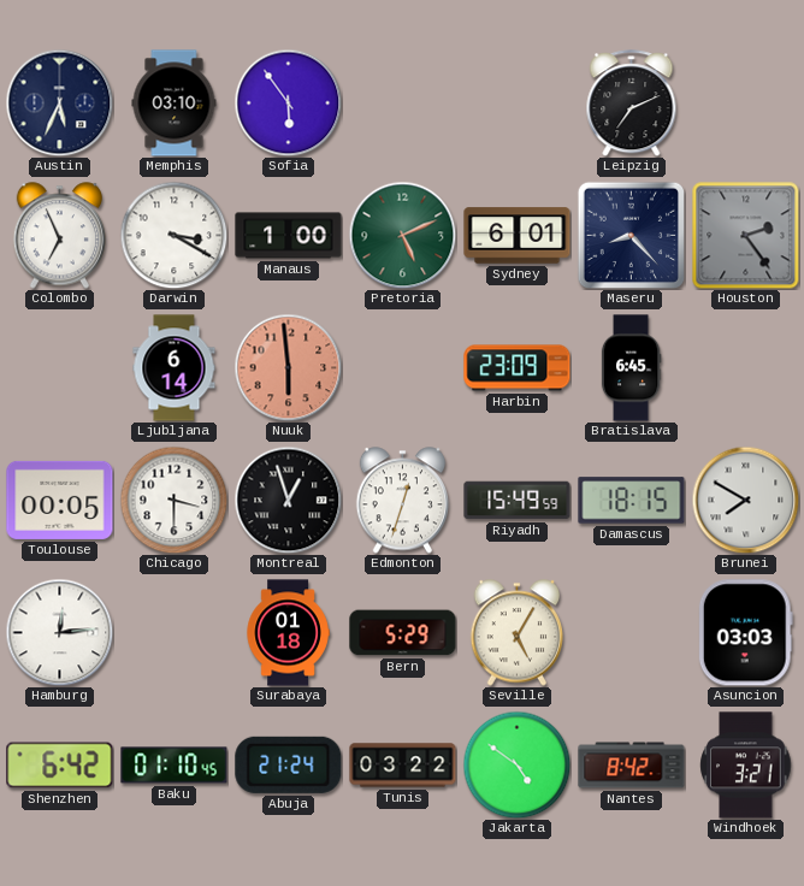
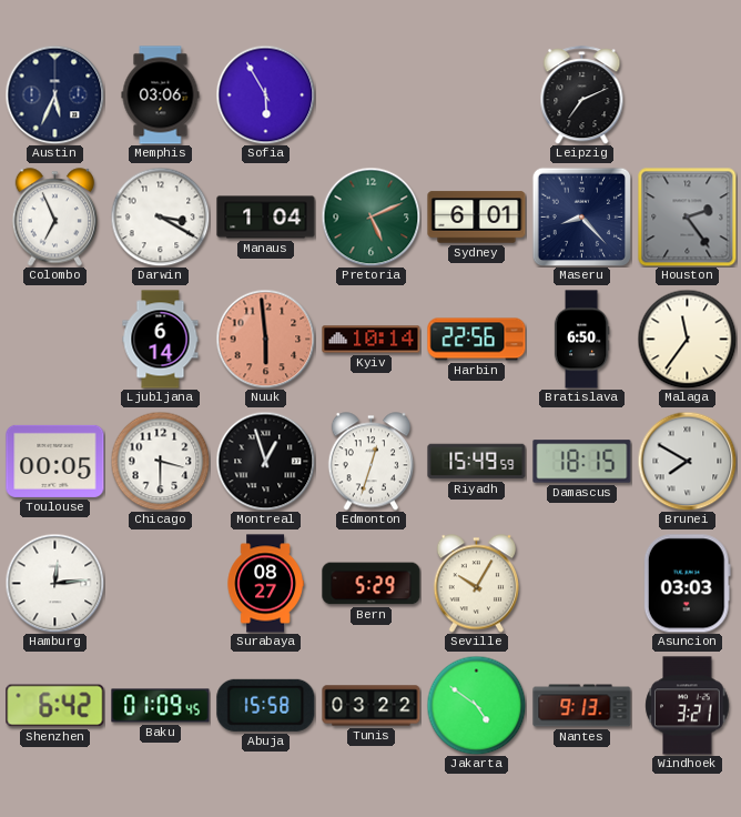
Memphis: 03:10 -> 03:06 (161, 95)
Sofia: 5:54 -> 5:55 (265, 94)
Manaus: 1:00 -> 1:04 (266, 218)
Kyiv: none -> 10:14 (372, 340)
Harbin: 23:09 -> 22:56 (477, 340)
Bratislava: 6:45 -> 6:50 (581, 340)
Malaga: none -> 11:36 (687, 339)
Surabaya: 01:18 -> 08:27 (265, 584)
Seville: 5:05 -> 10:05 (477, 584)
Baku: 01:10 -> 01:09 (161, 706)
Abuja: 21:24 -> 15:58 (266, 705)
Nantes: 8:42 -> 9:13 (582, 706)
